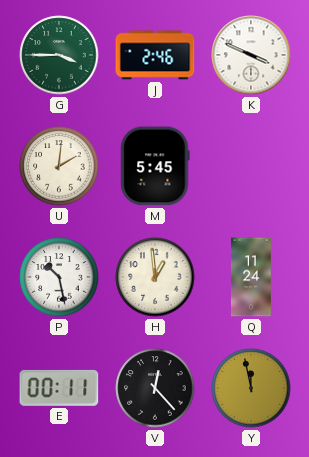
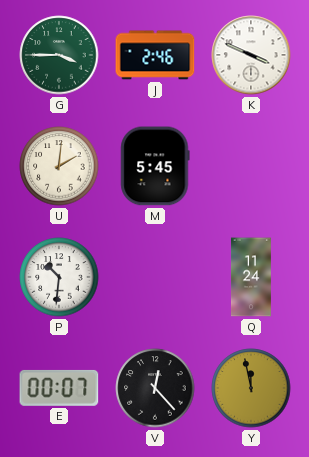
P: 10:28 -> 10:31 (59, 277)
H: 12:59 -> none (155, 277)
E: 00:11 -> 00:07 (59, 388)
